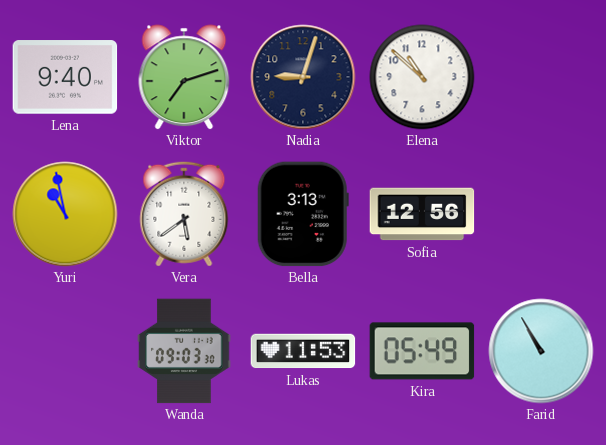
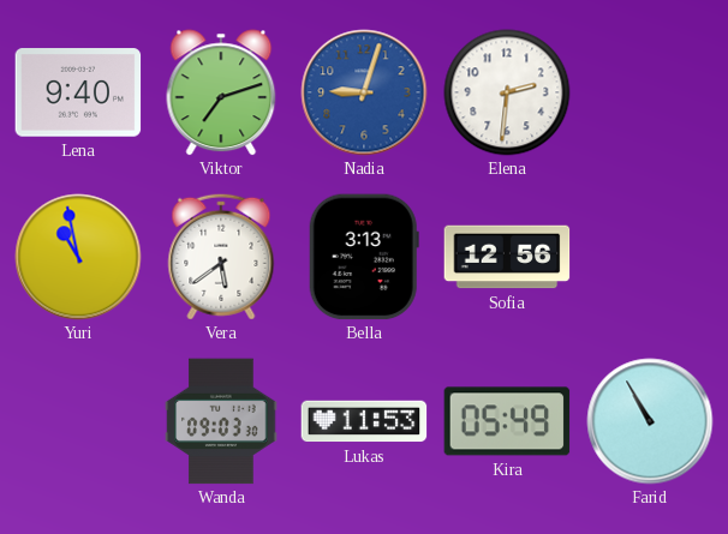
Nadia dial: navy -> blue (364, 92)
Elena: 10:52 -> 2:31 (507, 92)
